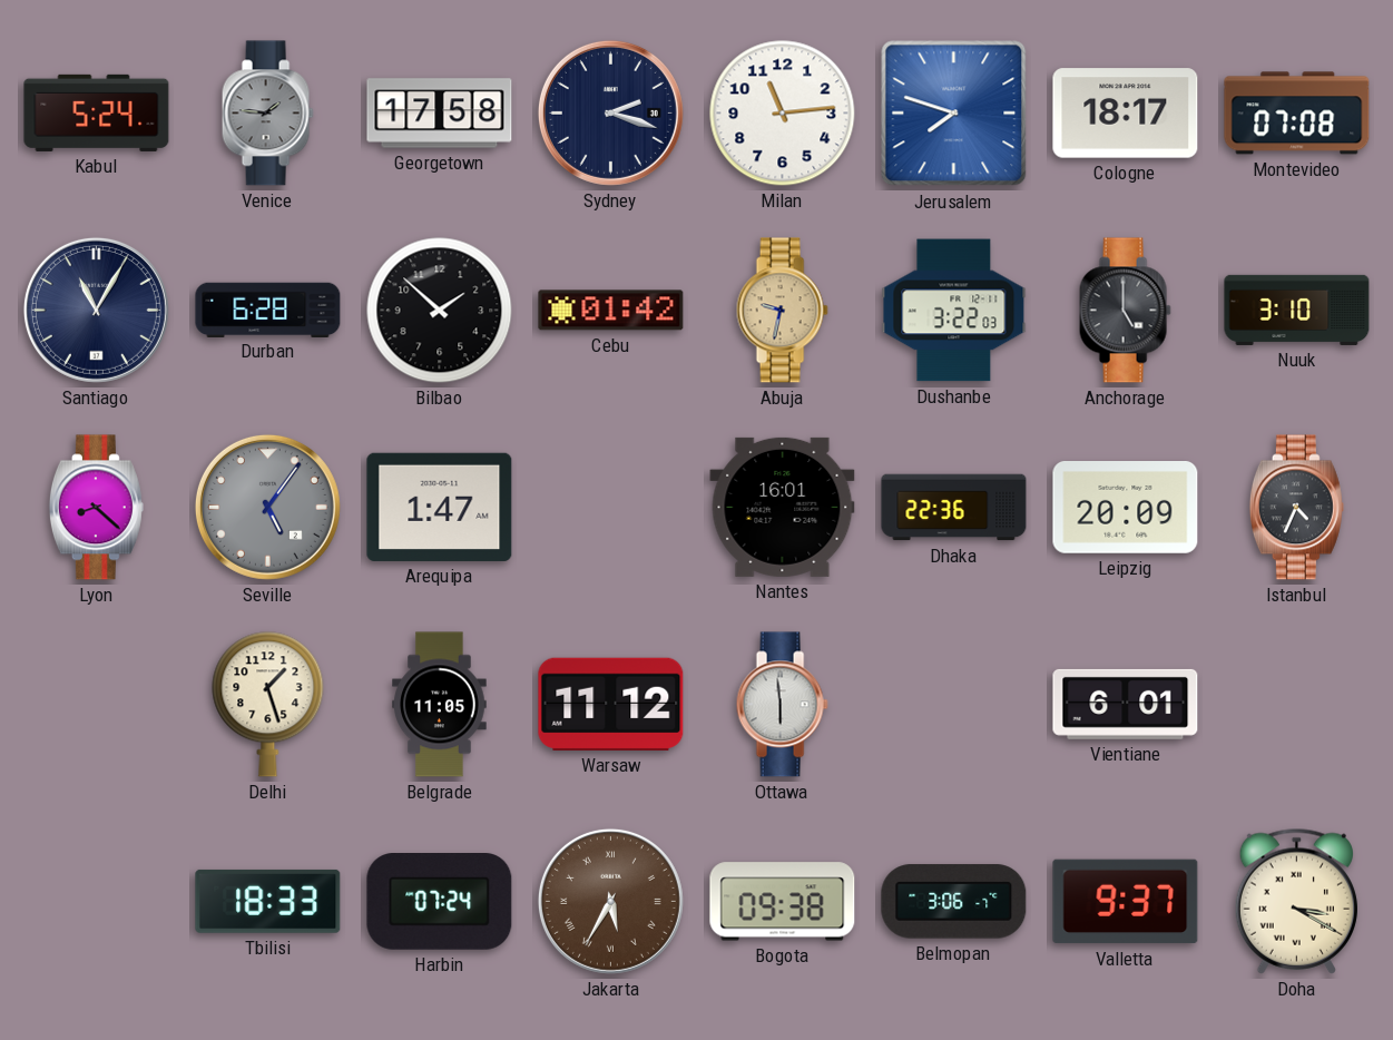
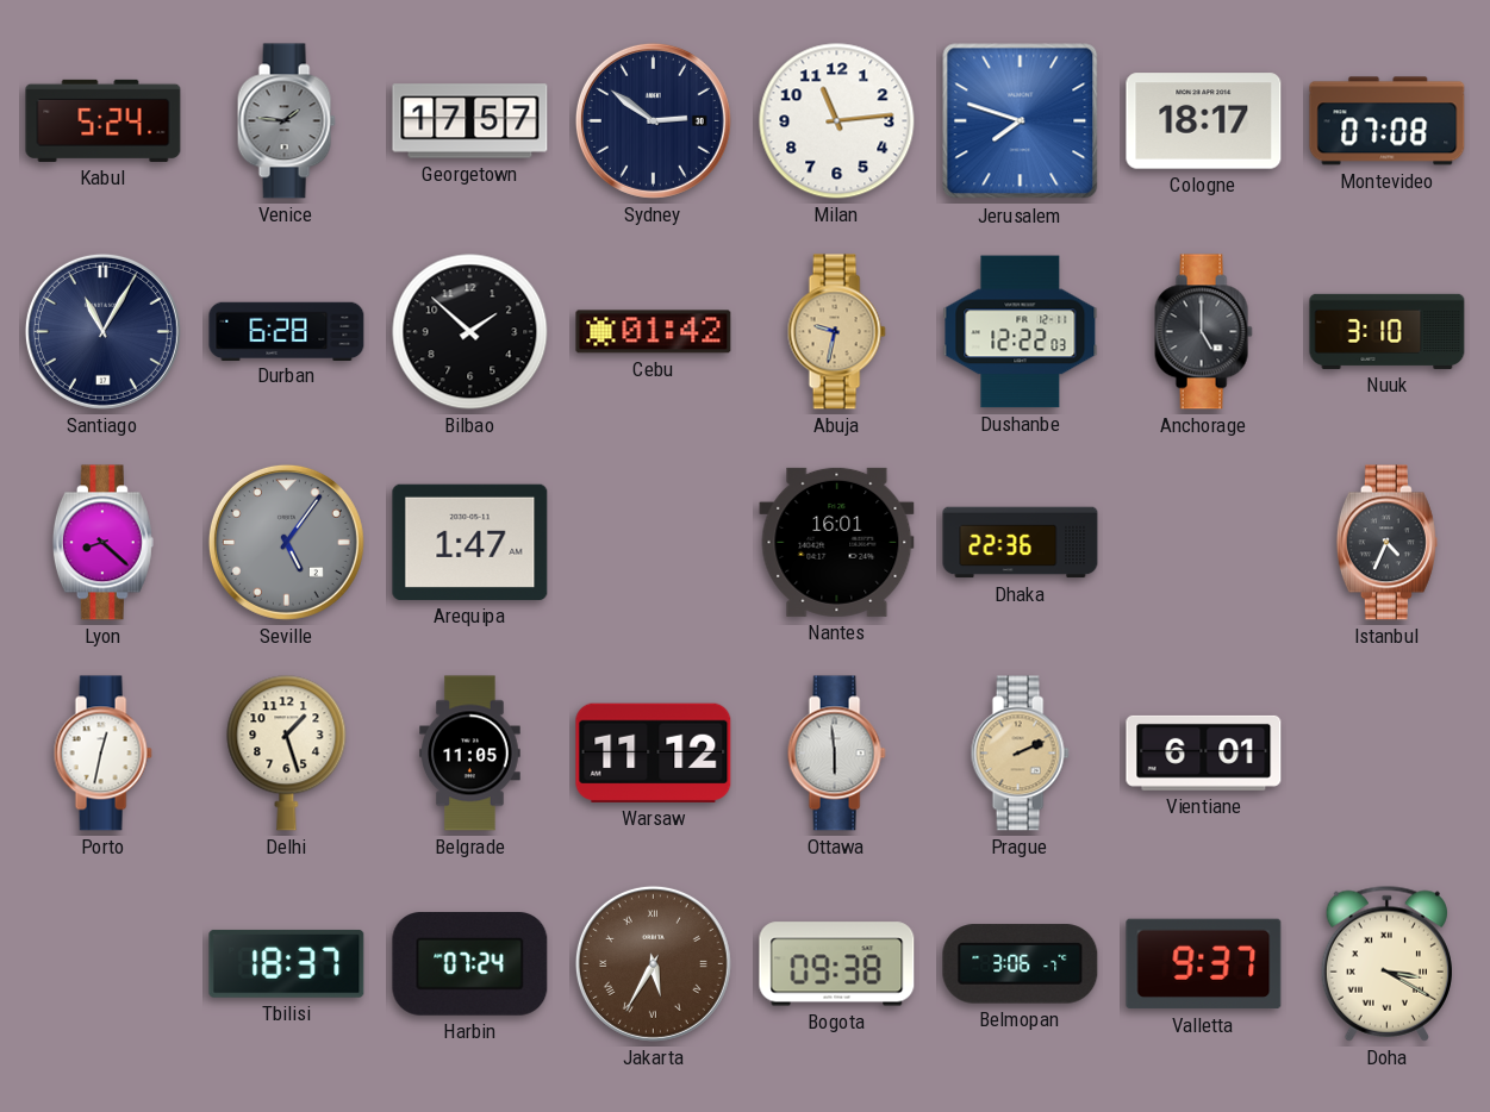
Georgetown: 17:58 -> 17:57 (470, 121)
Sydney: 2:18 -> 2:51 (653, 120)
Dushanbe: 3:22 -> 12:22 (1021, 332)
Leipzig: 20:09 -> none (1126, 508)
Porto: none -> 12:32 (102, 754)
Prague: none -> 2:11 (1020, 754)
Tbilisi: 18:33 -> 18:37 (287, 963)
